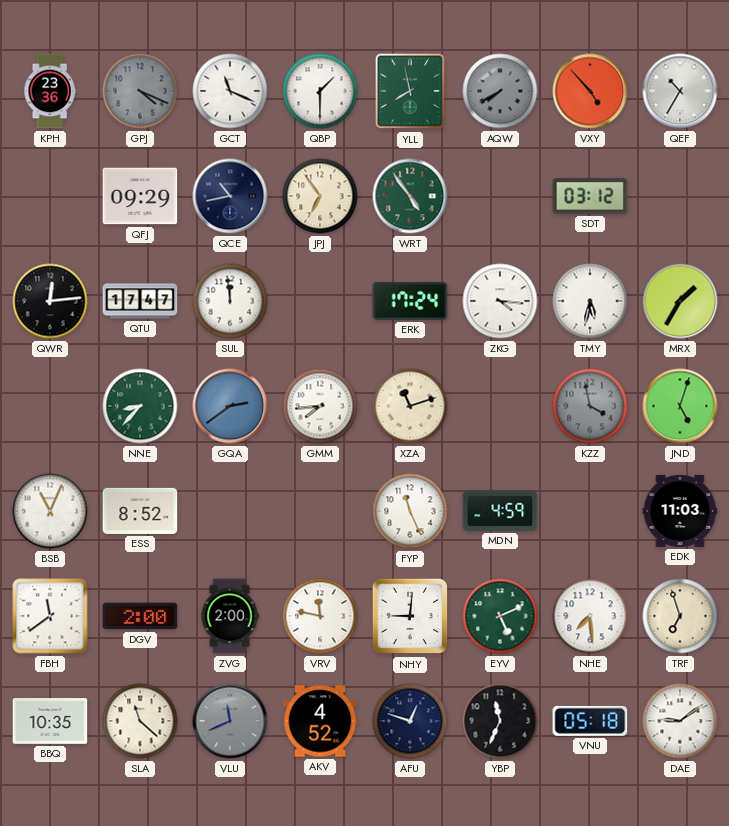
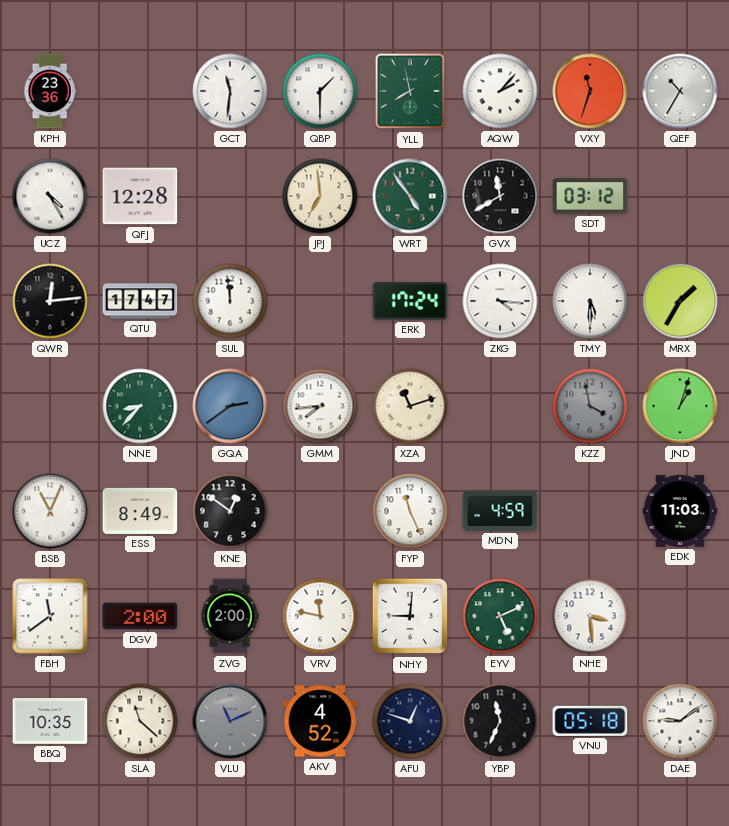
GPJ: 4:19 -> none (140, 91)
GCT: 11:19 -> 11:31 (230, 91)
AQW: 7:40 -> 2:07 (500, 91)
AQW dial: grey -> white (500, 91)
VXY: 4:53 -> 11:33 (590, 91)
UCZ: none -> 4:25 (50, 196)
QFJ: 09:29 -> 12:28 (140, 196)
QCE: 10:43 -> none (230, 196)
JPJ: 6:54 -> 6:59 (320, 196)
GVX: none -> 11:40 (500, 196)
TMY: 5:32 -> 5:30 (590, 301)
JND: 5:03 -> 1:03 (680, 406)
ESS: 8:52 -> 8:49 (140, 511)
KNE: none -> 12:51 (230, 511)
NHE: 7:29 -> 3:29 (590, 616)
TRF: 6:57 -> none (680, 616)
VLU: 11:41 -> 11:11 (230, 721)
